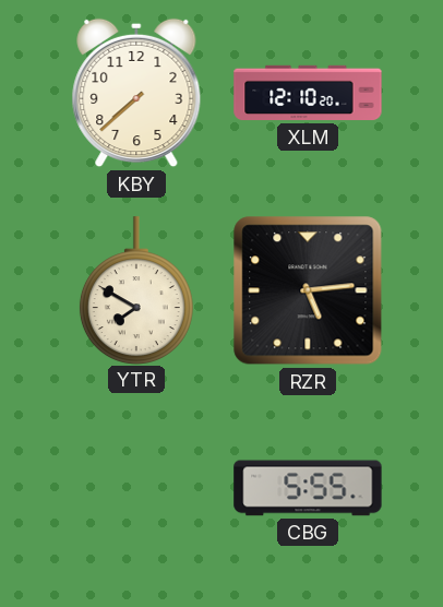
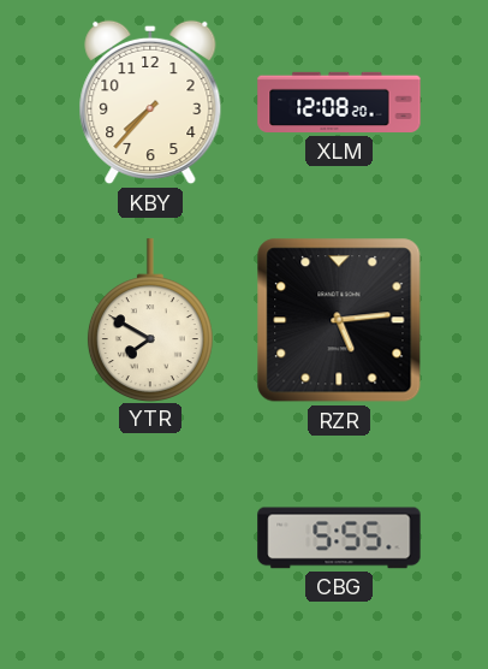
KBY: 7:38 -> 7:37 (150, 102)
XLM: 12:10 -> 12:08 (339, 102)
